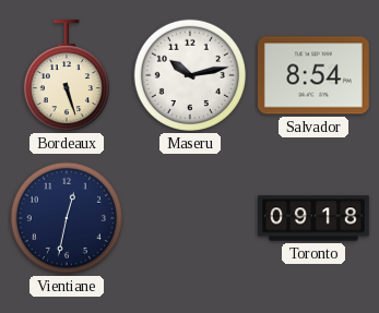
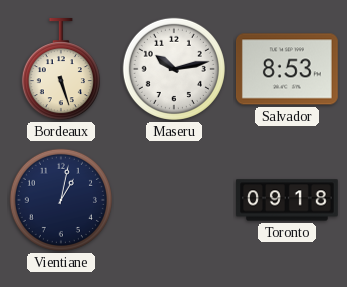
Salvador: 8:54 -> 8:53 (287, 69)
Vientiane: 12:32 -> 1:02 (61, 200)
